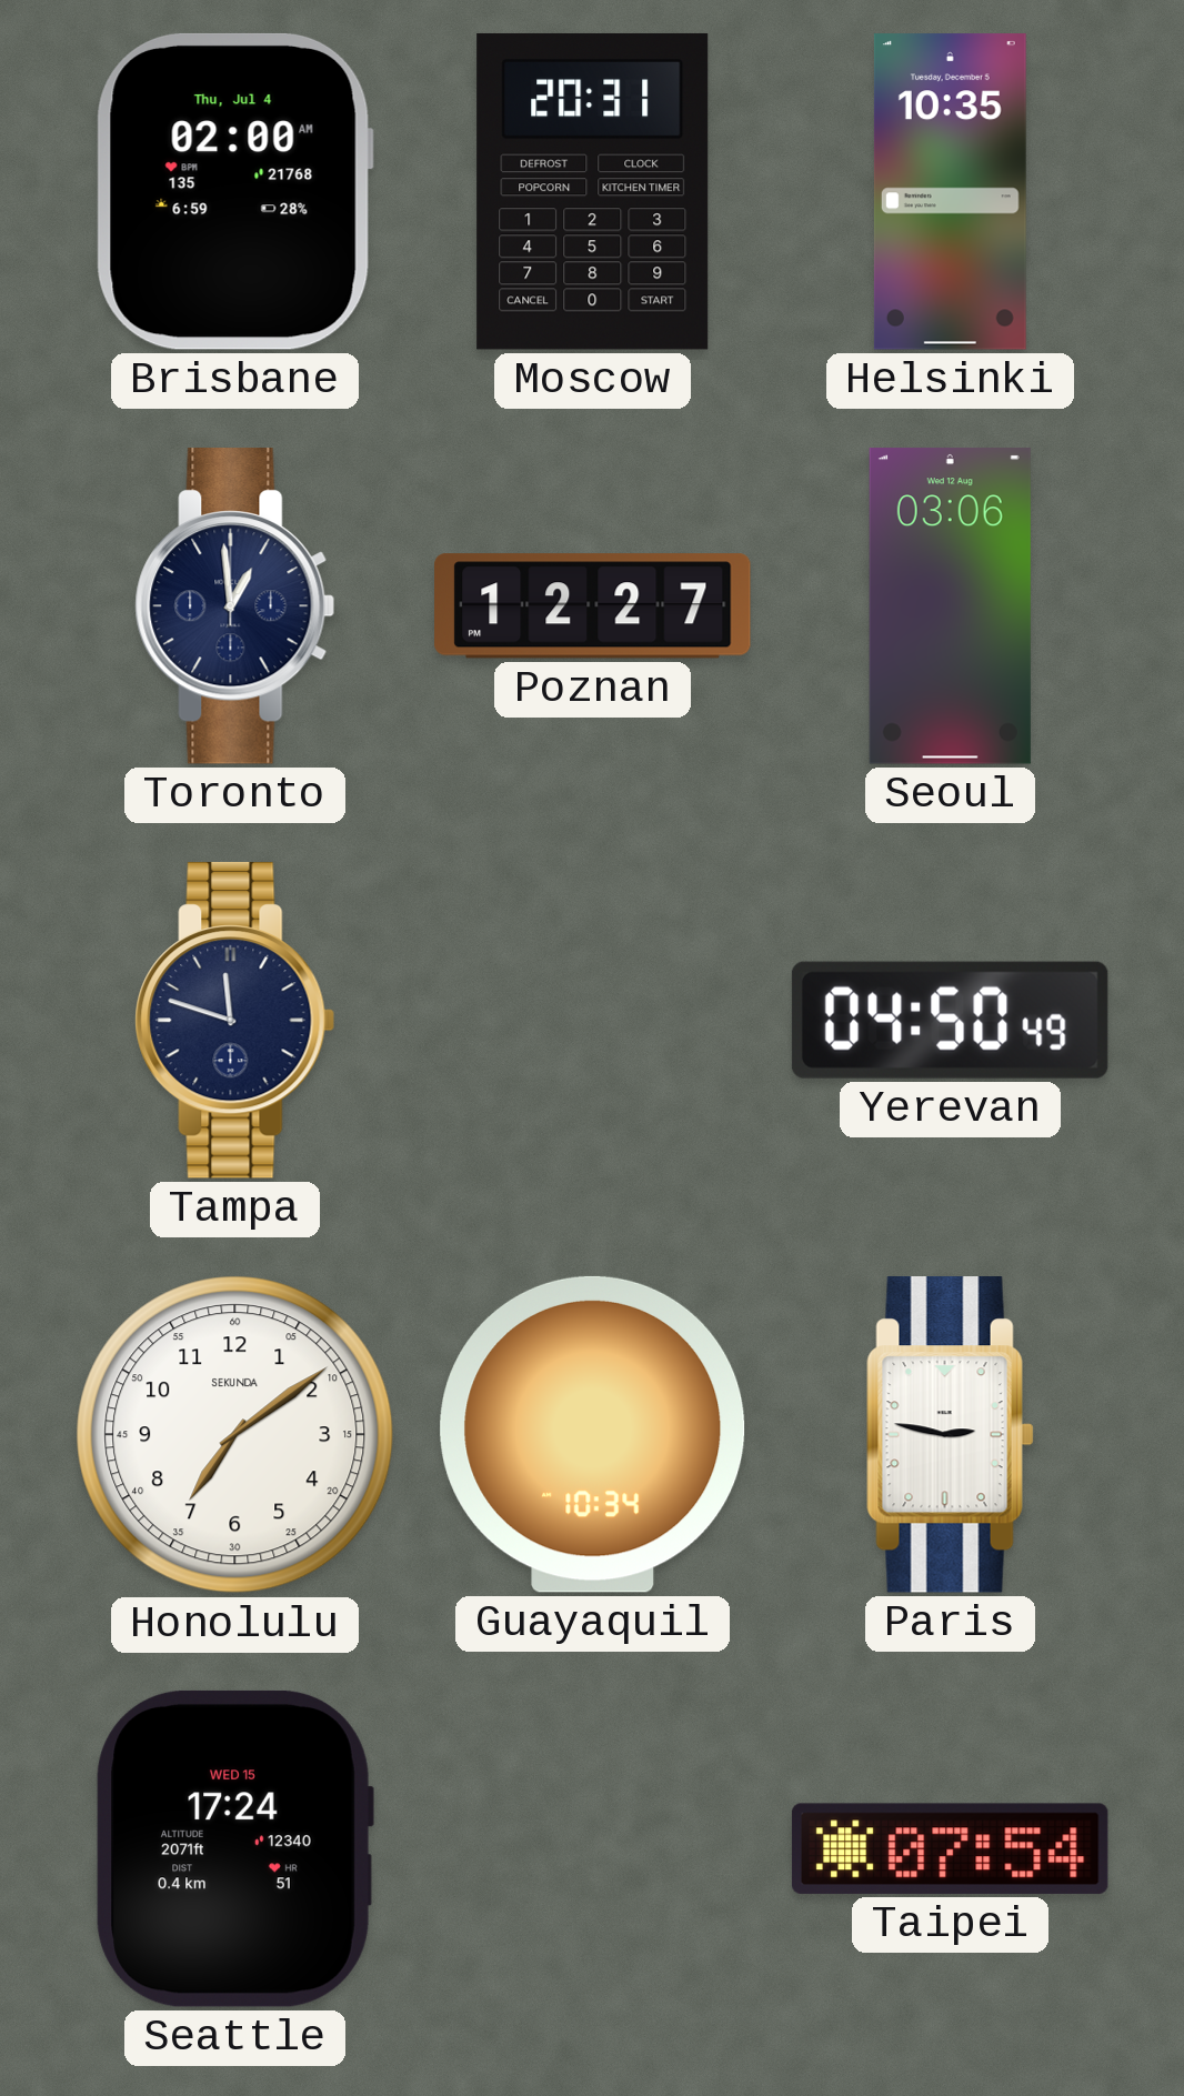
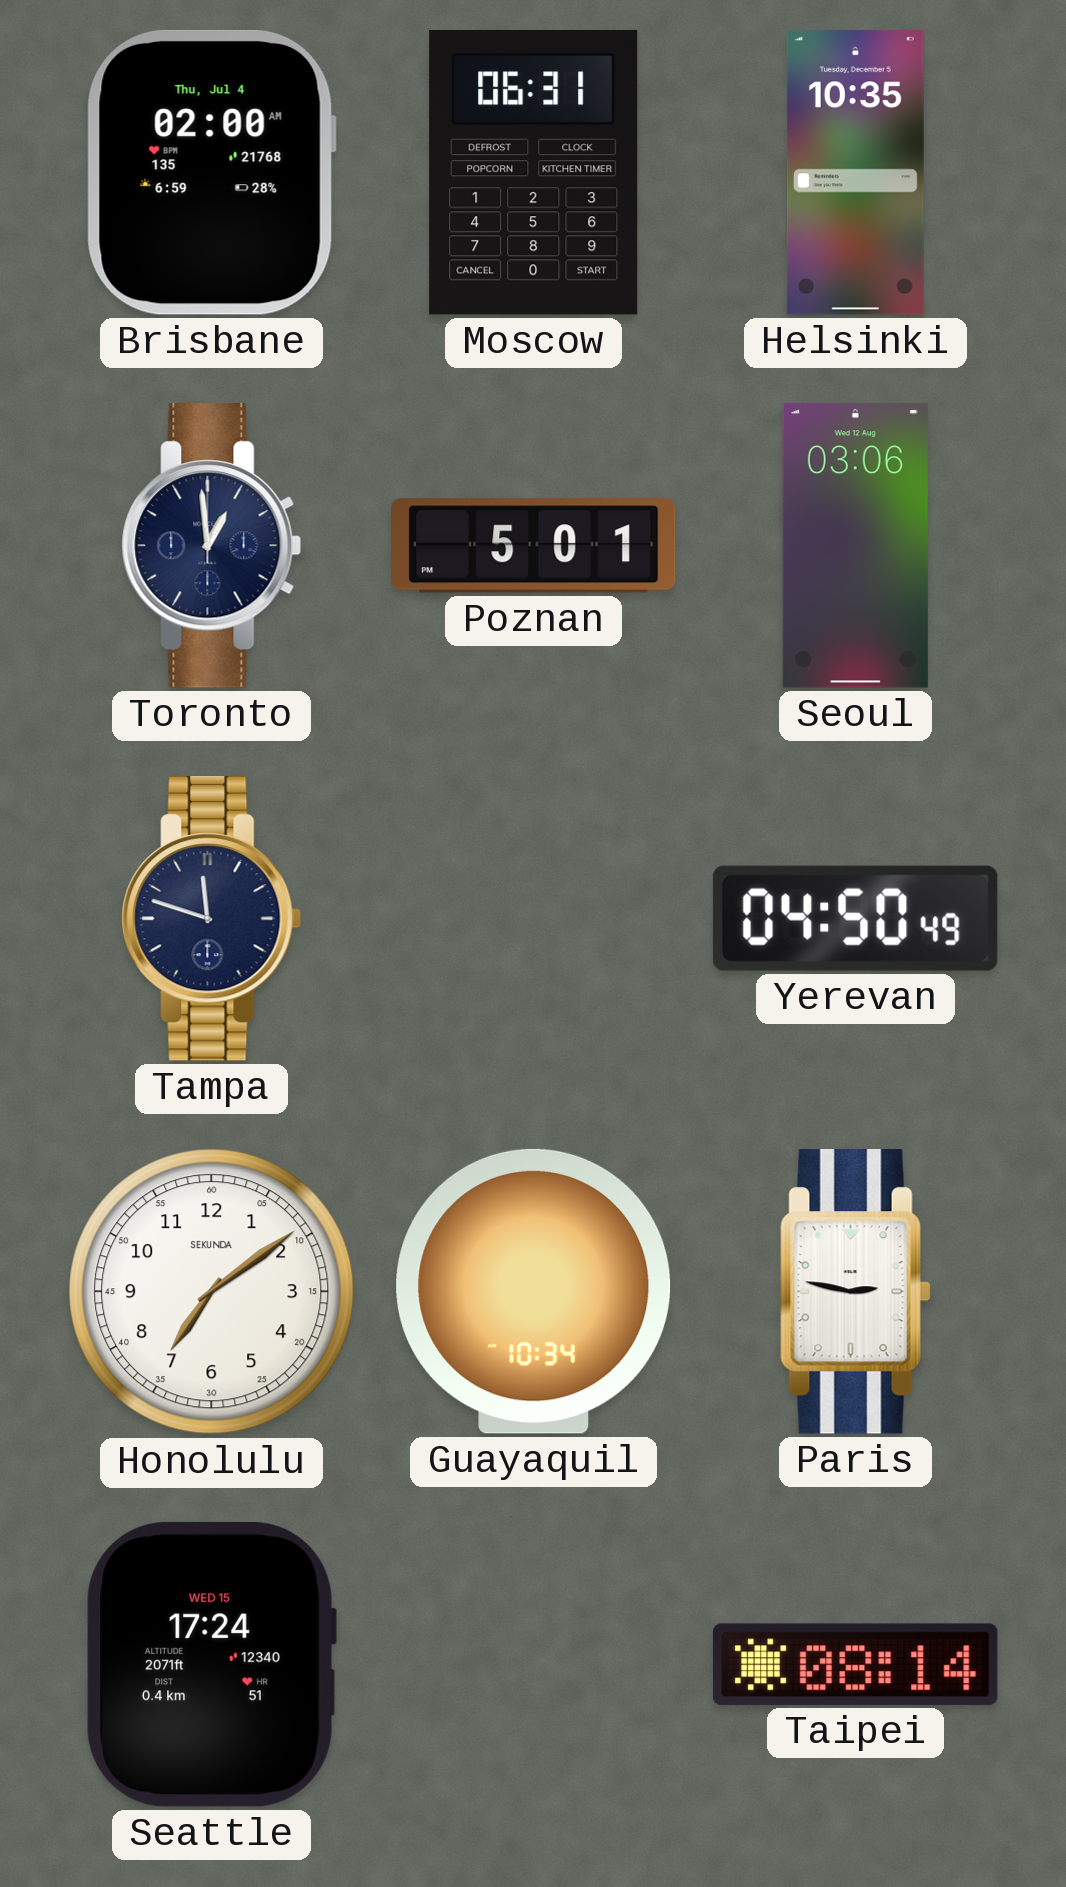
Moscow: 20:31 -> 06:31 (534, 172)
Poznan: 12:27 -> 5:01 (534, 546)
Taipei: 07:54 -> 08:14 (855, 1664)
